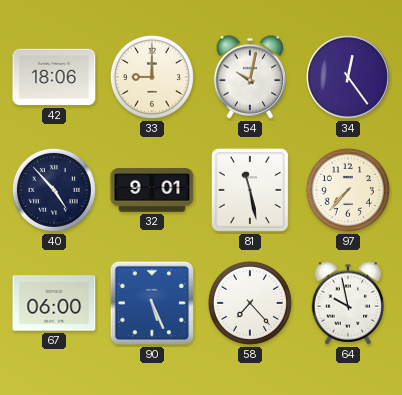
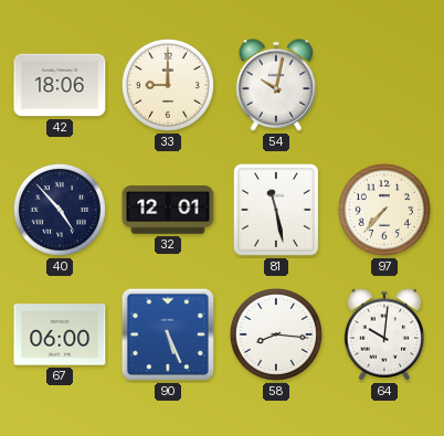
34: 12:24 -> none (349, 78)
32: 9:01 -> 12:01 (168, 210)
58: 7:23 -> 8:16 (276, 334)
64: 9:58 -> 10:01 (384, 334)
